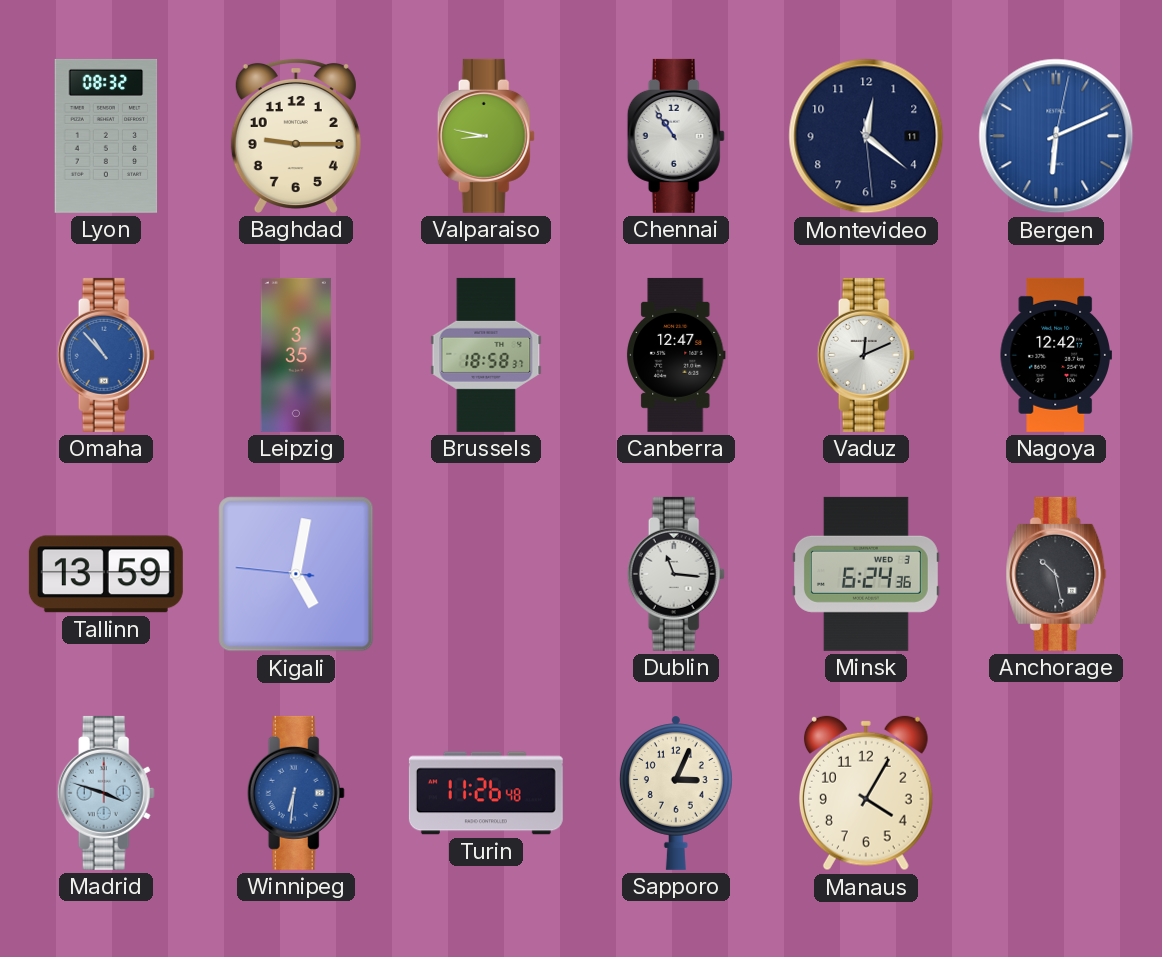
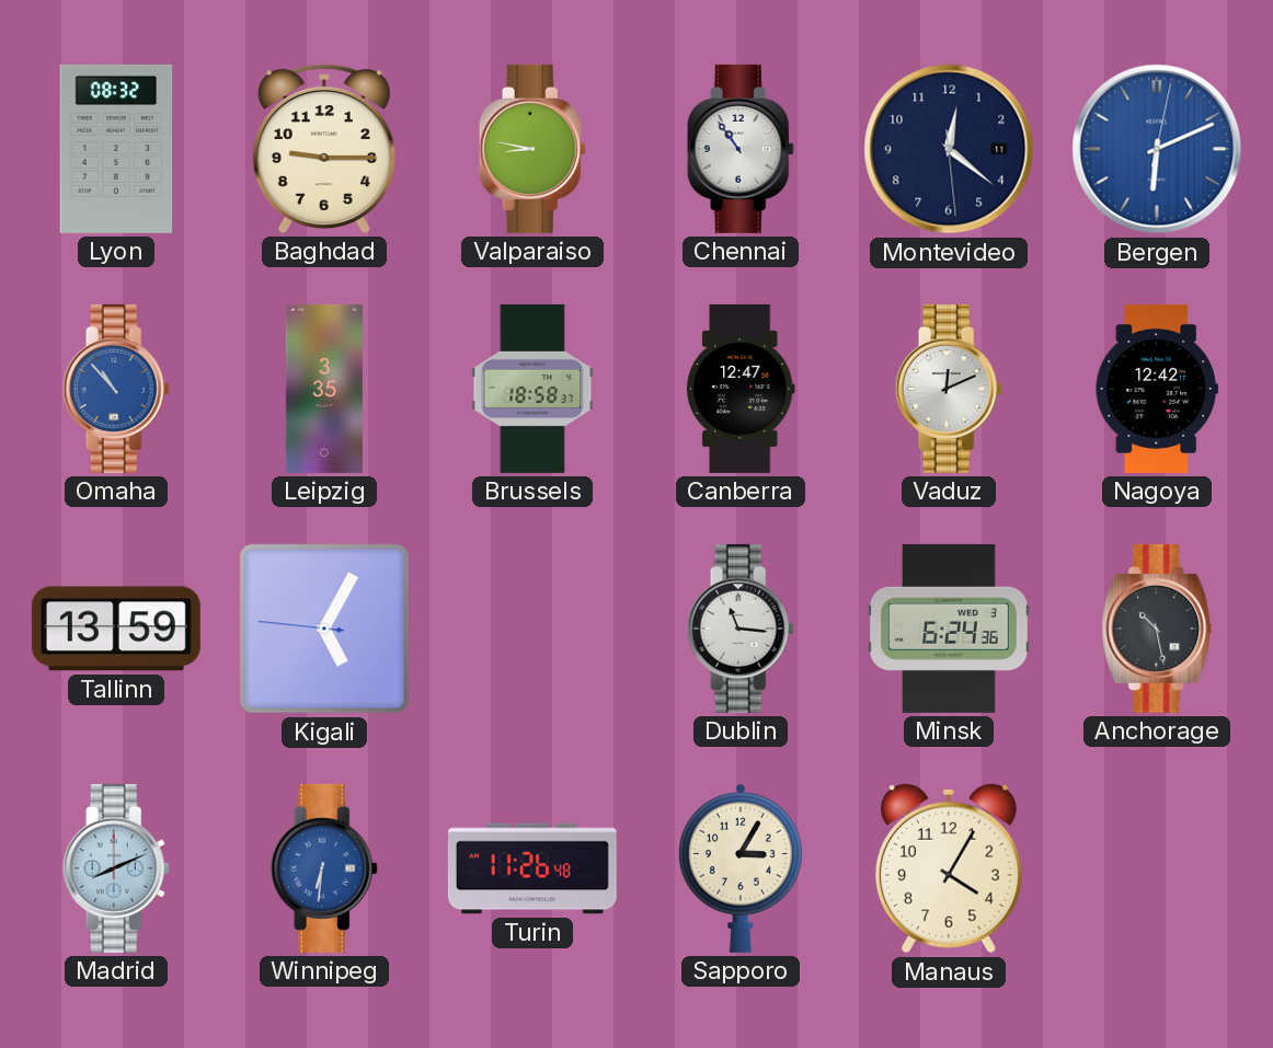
Kigali: 5:01 -> 5:04 (324, 629)
Madrid: 3:48 -> 8:11 (116, 868)
Sapporo: 3:04 -> 3:05 (741, 868)
